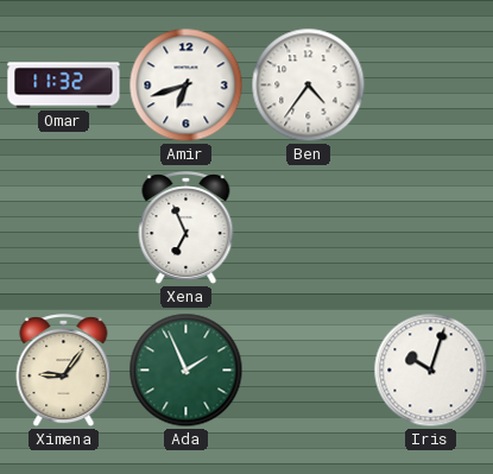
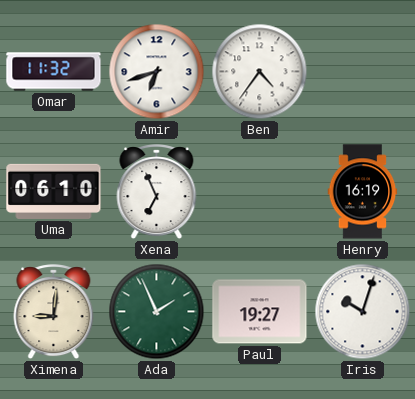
Uma: none -> 06:10 (54, 191)
Henry: none -> 16:19 (363, 192)
Ximena: 9:06 -> 9:01 (54, 312)
Paul: none -> 19:27 (260, 312)
